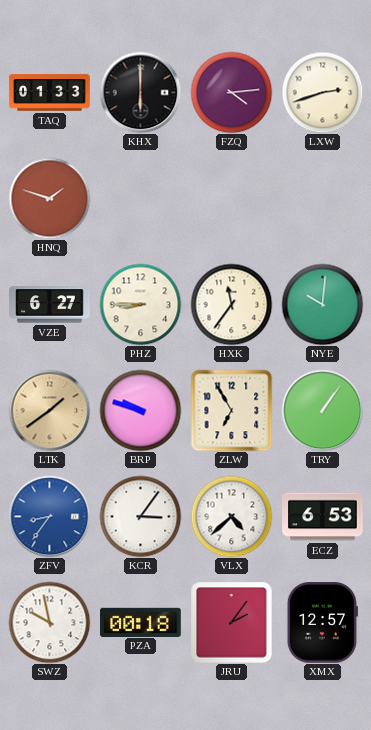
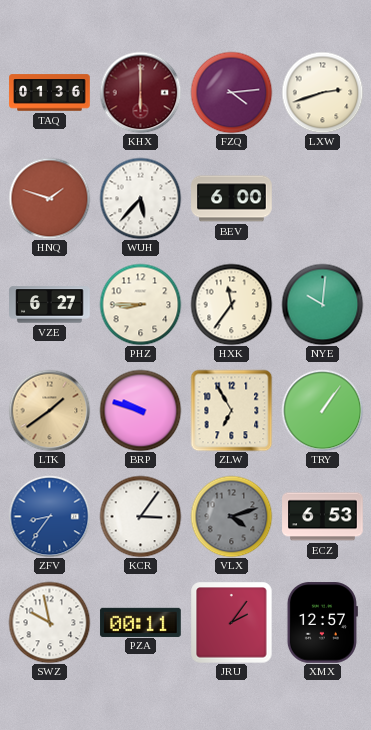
TAQ: 01:33 -> 01:36 (50, 93)
KHX dial: black -> burgundy (140, 92)
WUH: none -> 5:37 (140, 198)
BEV: none -> 6:00 (232, 199)
VLX: 4:38 -> 4:12 (231, 516)
VLX dial: white -> grey (231, 516)
PZA: 00:18 -> 00:11 (141, 622)
